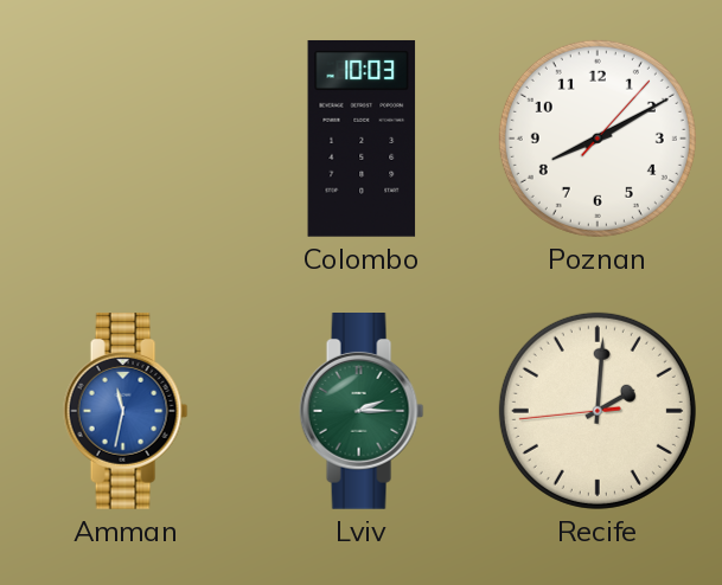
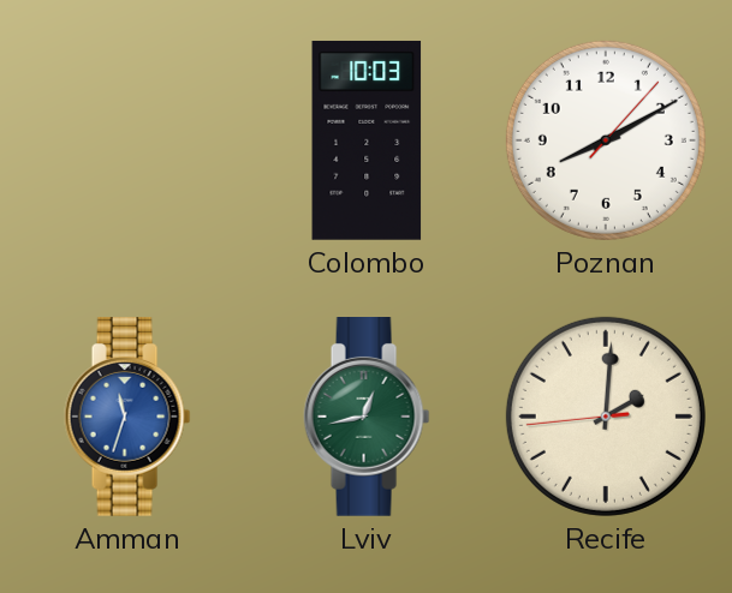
Amman: 11:32 -> 11:33 (127, 418)
Lviv: 2:15 -> 12:43 (367, 418)
